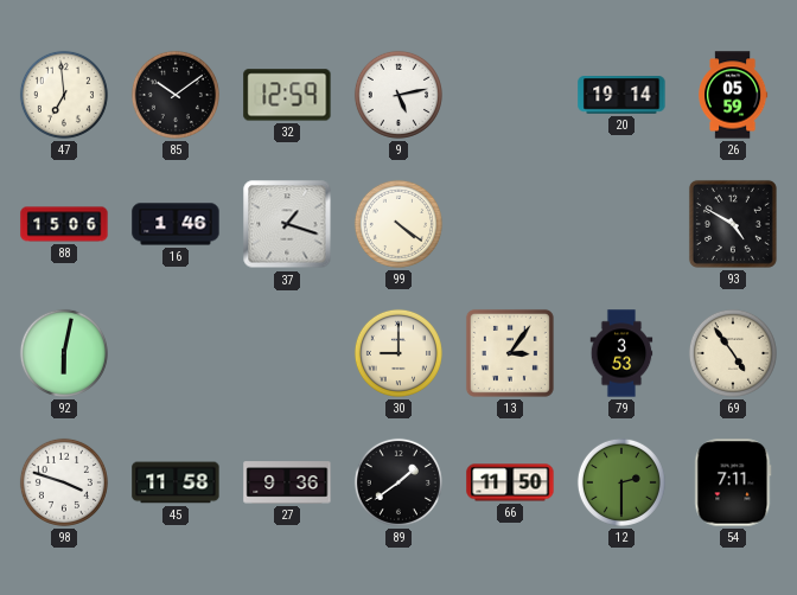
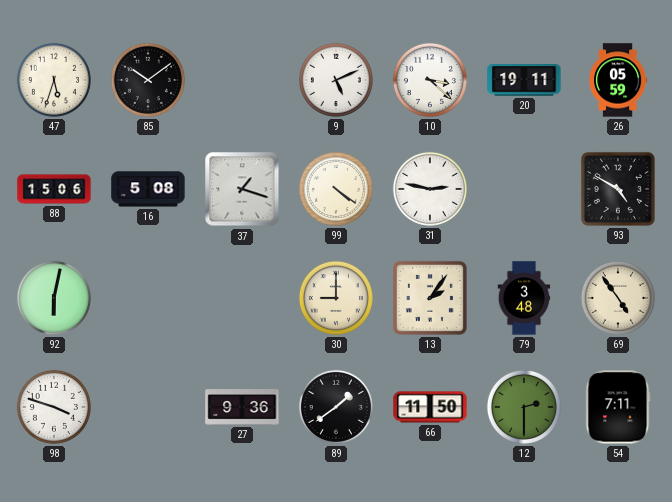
47: 6:59 -> 5:33 (54, 80)
32: 12:59 -> none (287, 95)
9: 5:13 -> 5:11 (336, 80)
10: none -> 3:22 (430, 80)
20: 19:14 -> 19:11 (524, 80)
16: 1:46 -> 5:08 (148, 189)
31: none -> 2:47 (430, 189)
13: 3:06 -> 2:06 (430, 298)
79: 3:53 -> 3:48 (524, 298)
45: 11:58 -> none (176, 482)
